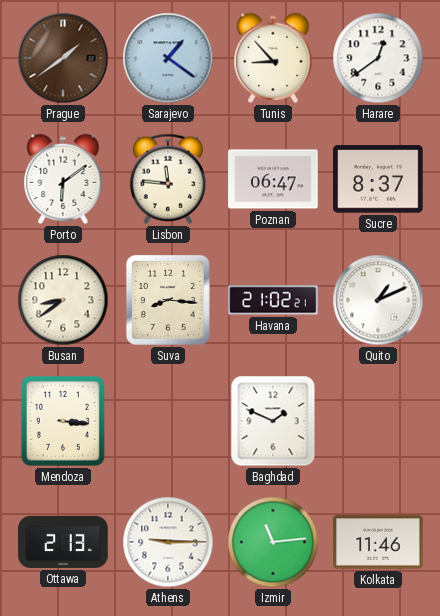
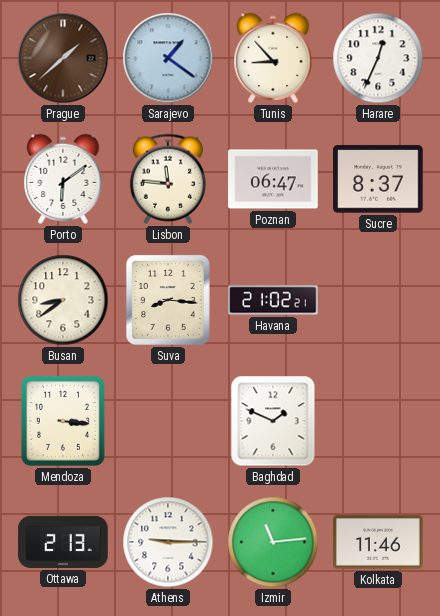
Prague: 1:39 -> 1:38 (63, 58)
Harare: 12:39 -> 12:34 (378, 58)
Quito: 1:11 -> none (378, 300)
